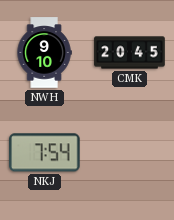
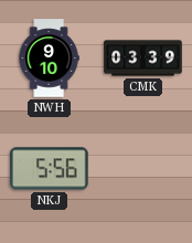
CMK: 20:45 -> 03:39 (143, 59)
NKJ: 7:54 -> 5:56 (50, 169)
